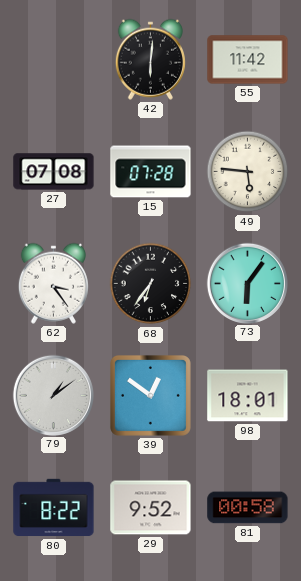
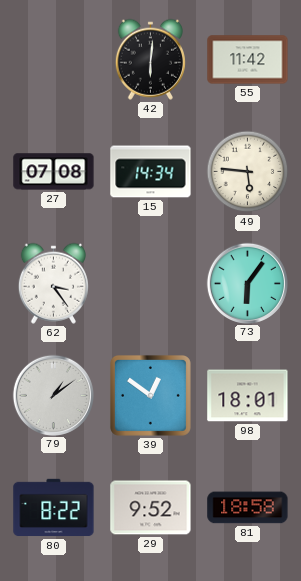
15: 07:28 -> 14:34 (151, 172)
68: 6:36 -> none (151, 284)
81: 00:58 -> 18:58 (248, 508)
